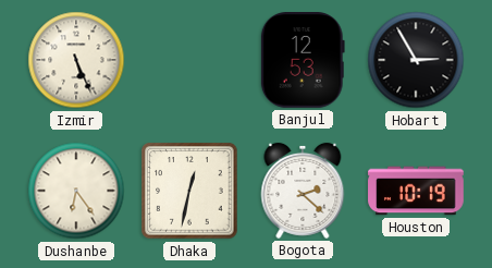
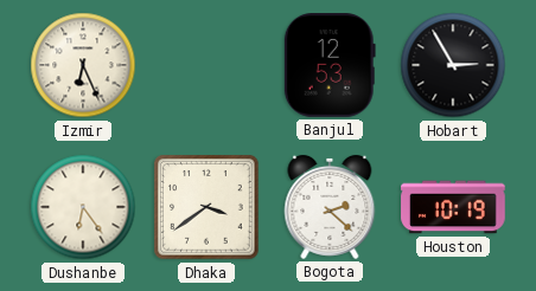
Izmir: 5:26 -> 6:26 (83, 65)
Dhaka: 12:32 -> 3:39 (206, 207)
